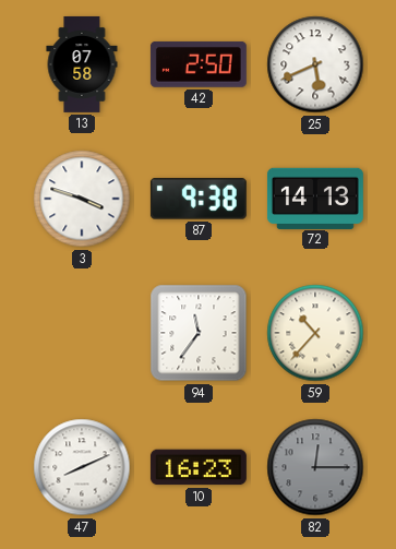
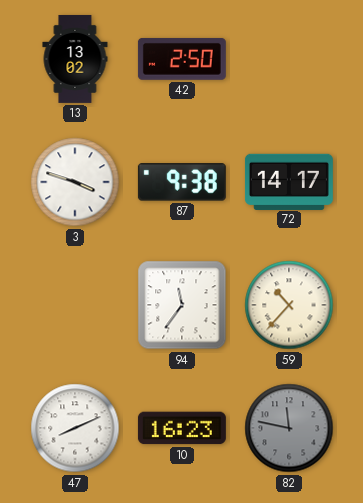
13: 07:58 -> 13:02 (75, 59)
25: 5:41 -> none (315, 64)
72: 14:13 -> 14:17 (289, 181)
82: 12:15 -> 11:47 (289, 428)
